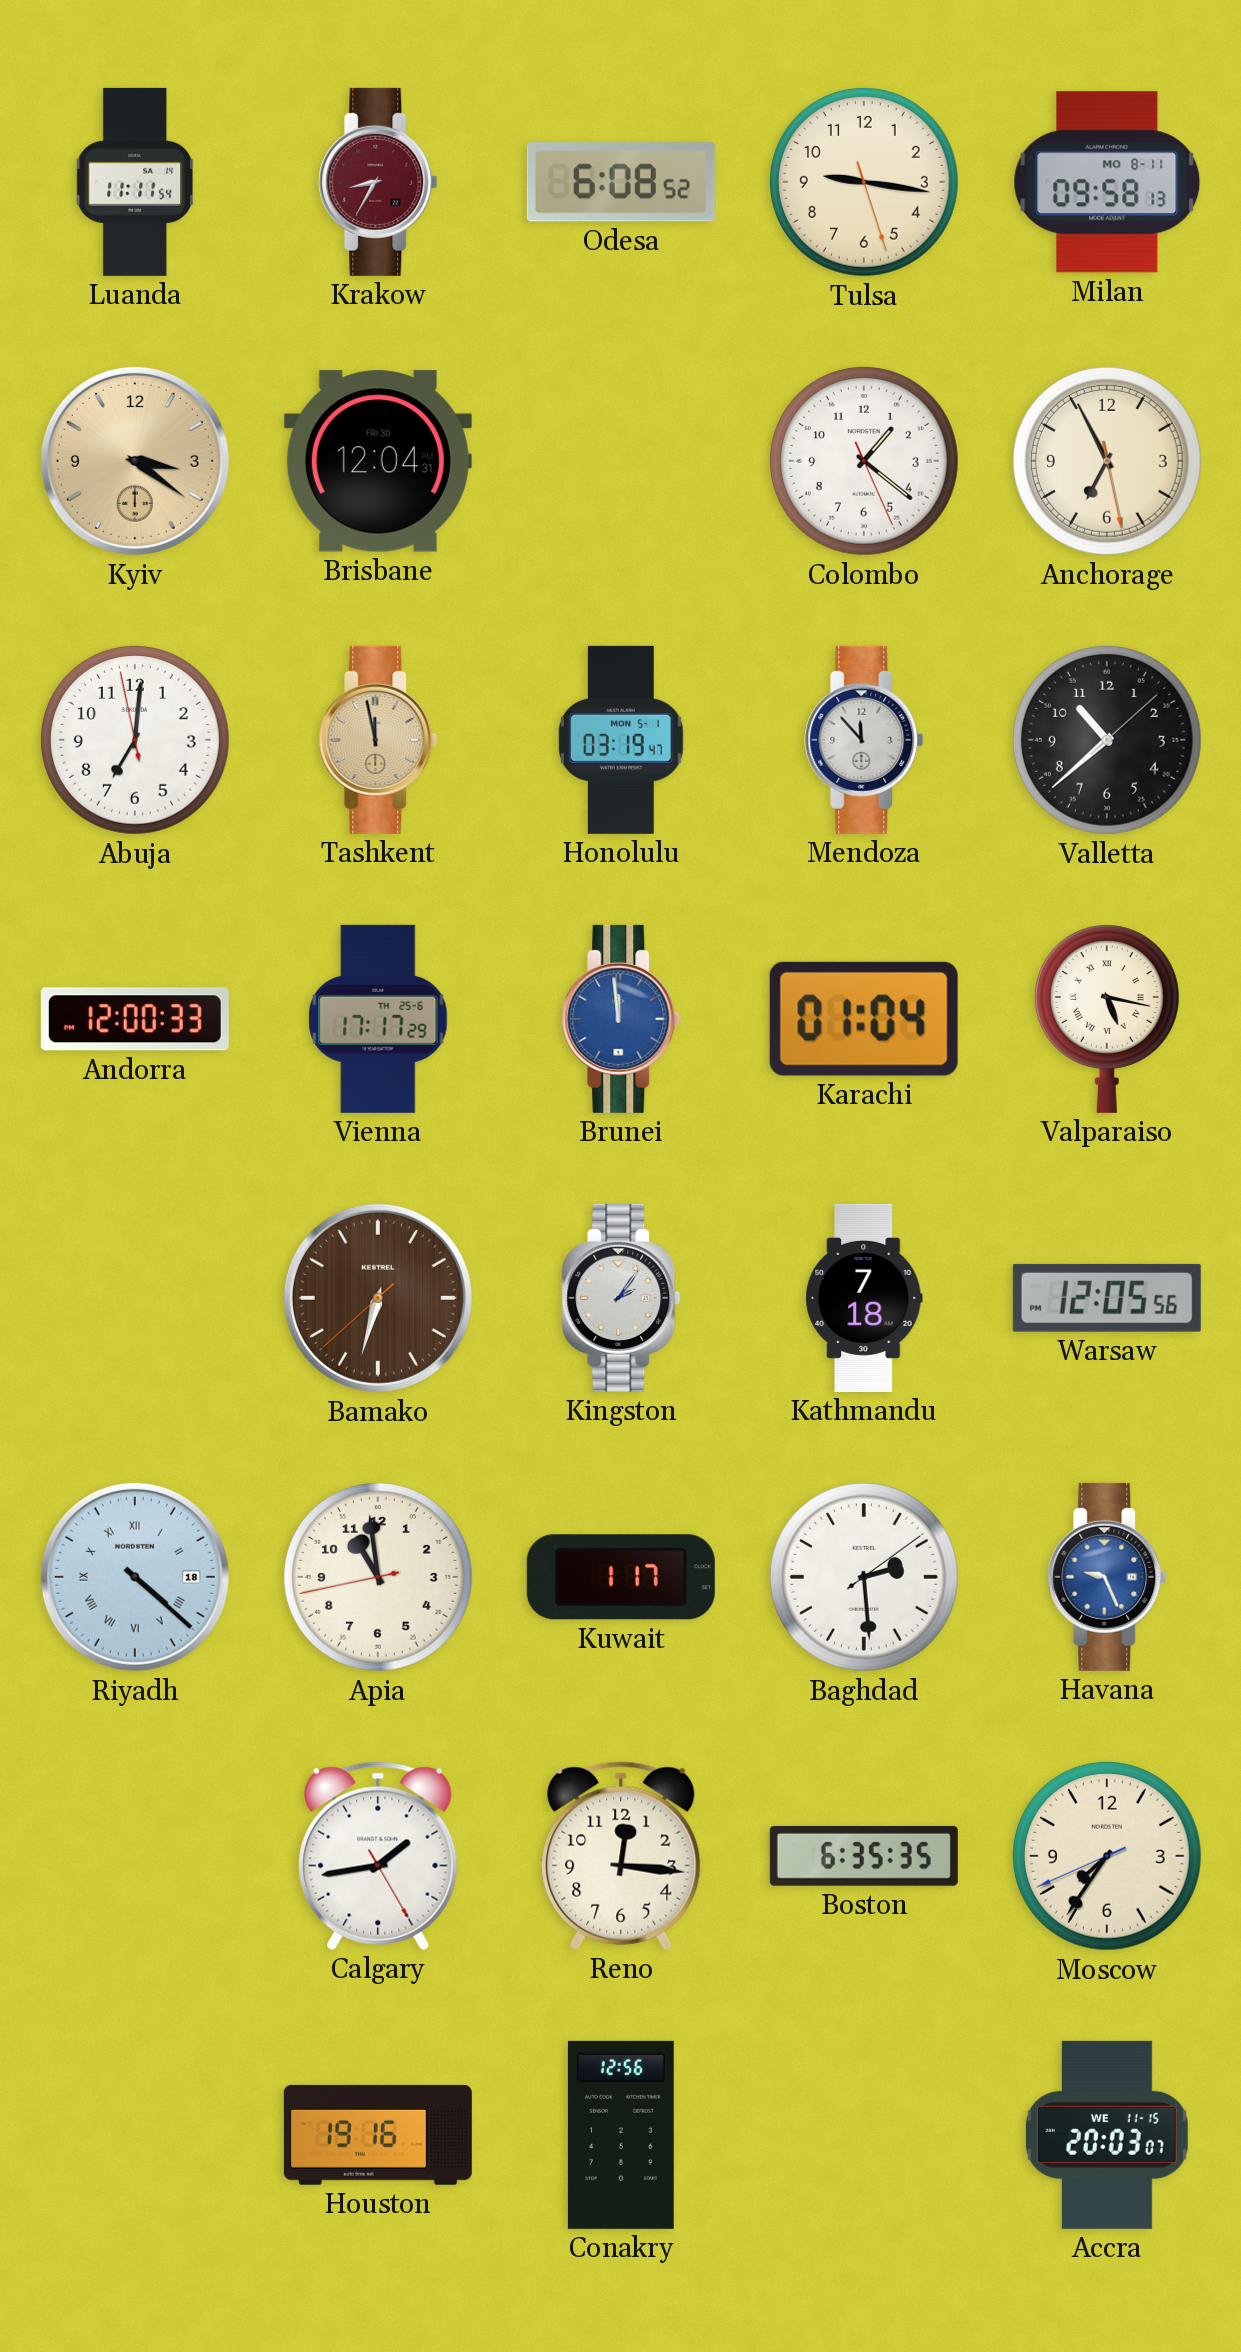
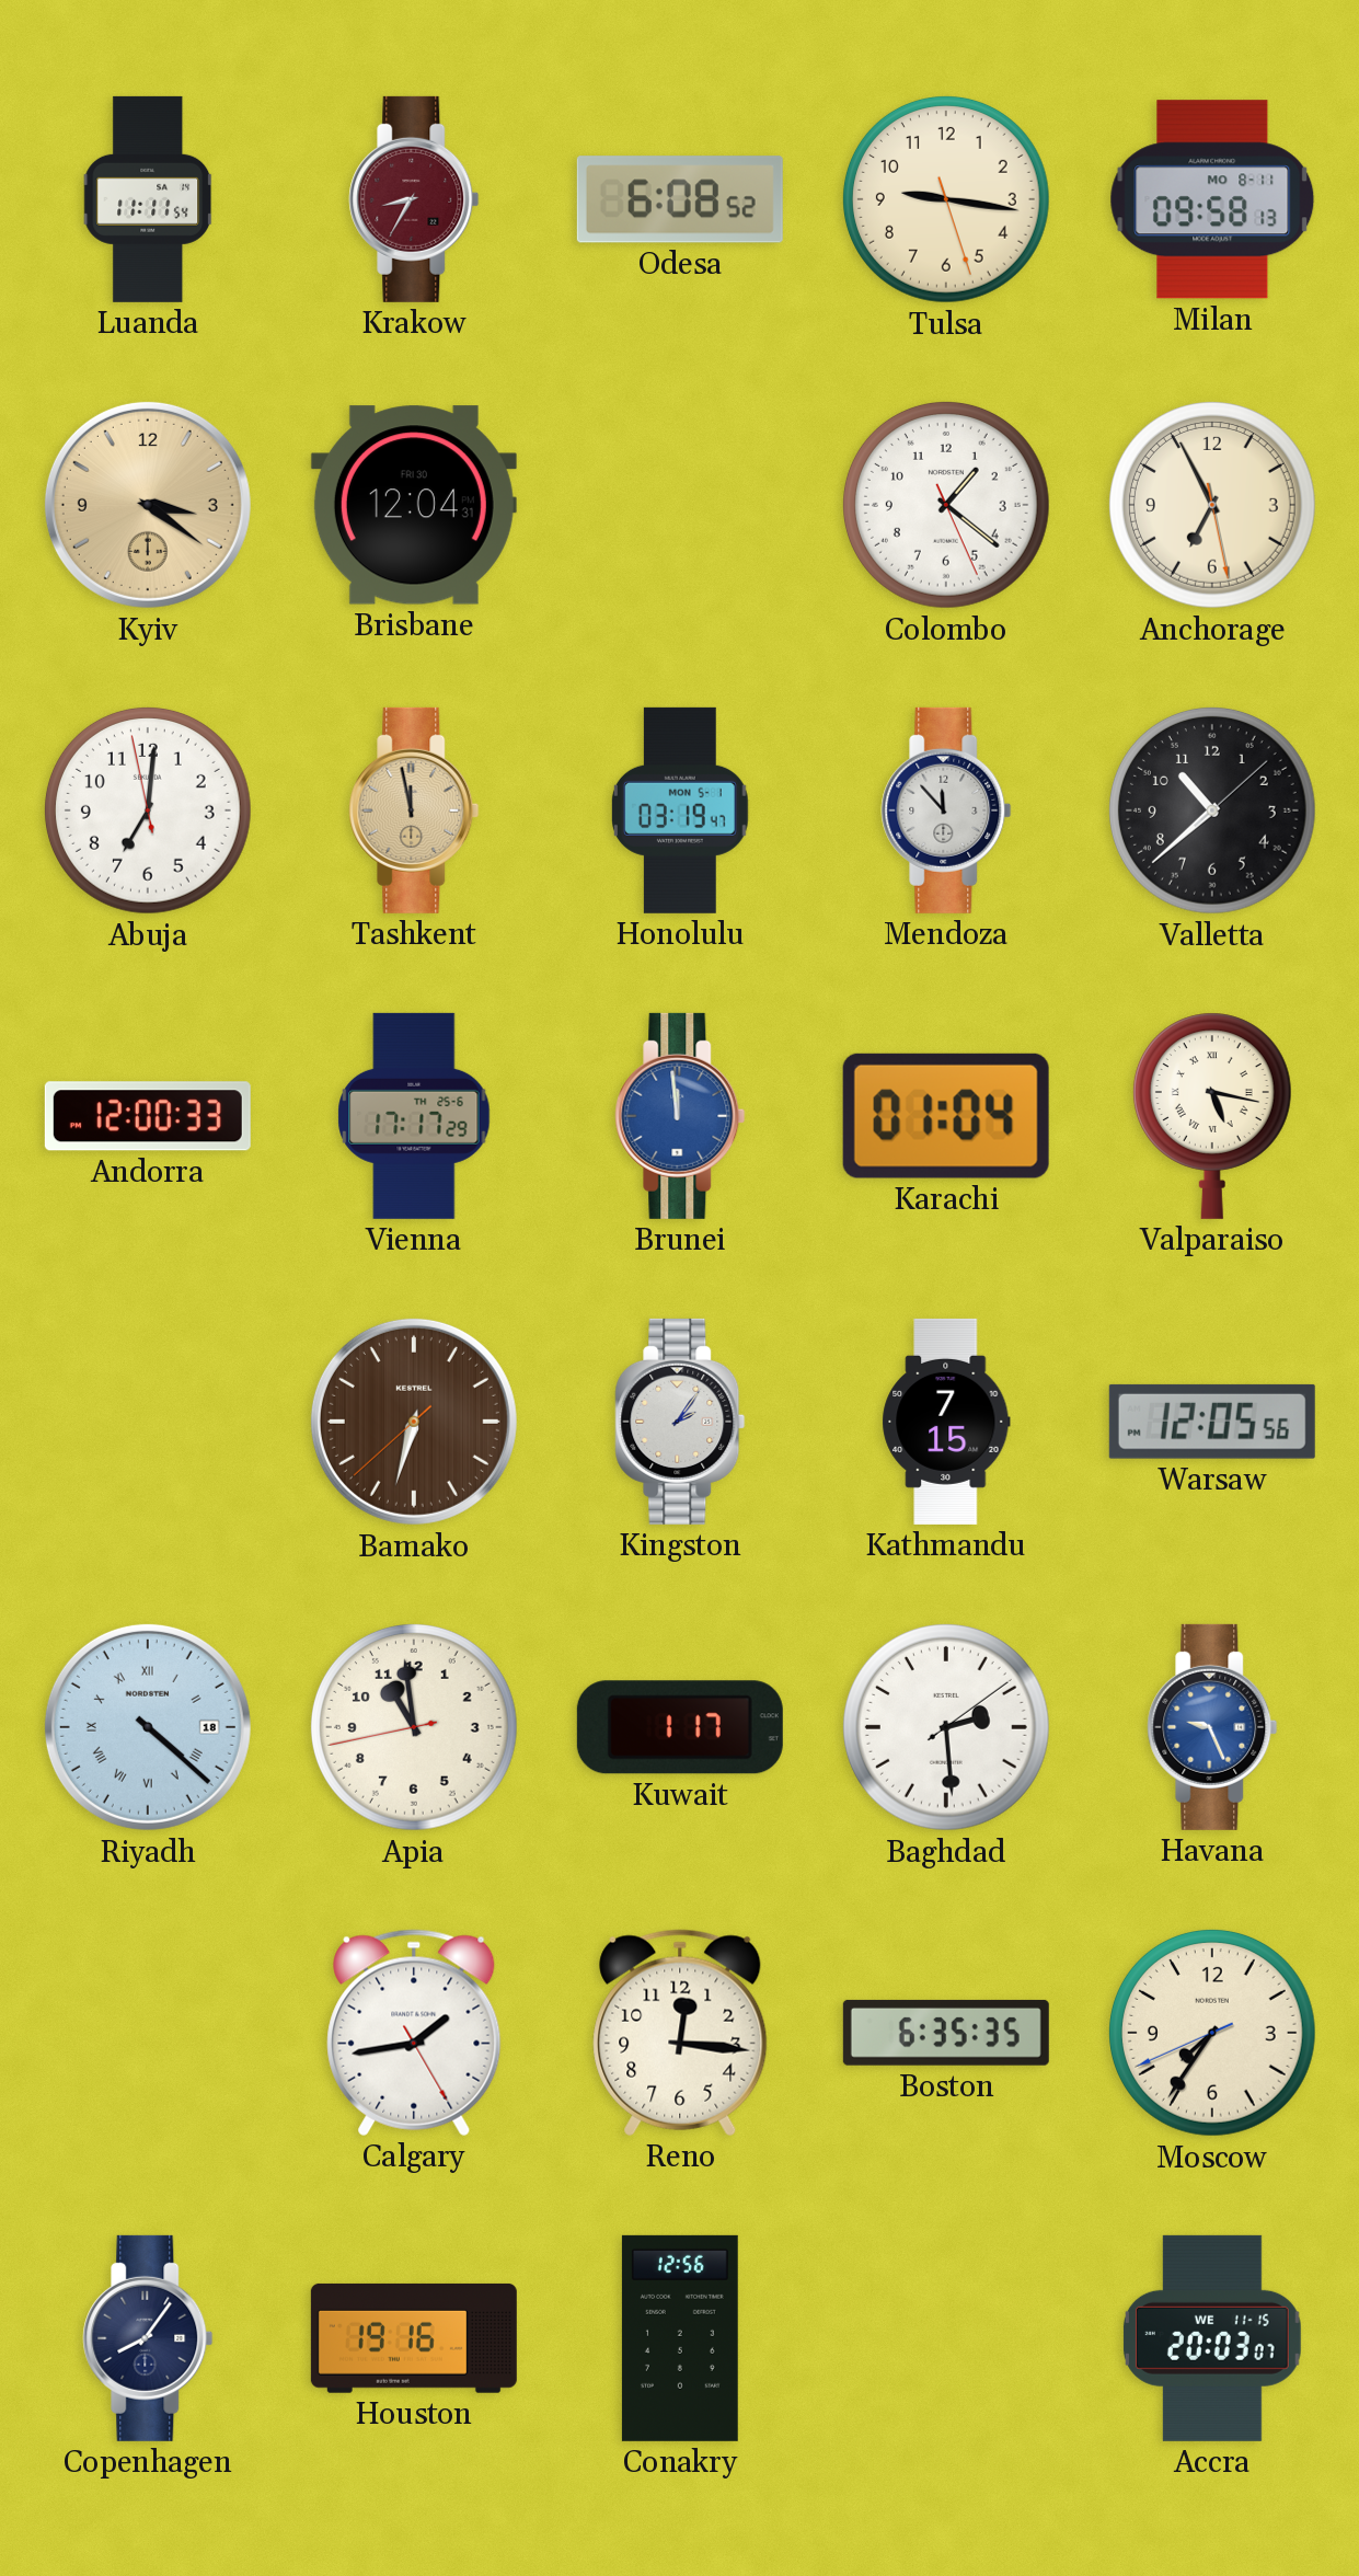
Kathmandu: 7:18 -> 7:15 (946, 1422)
Copenhagen: none -> 8:06 (148, 2338)
